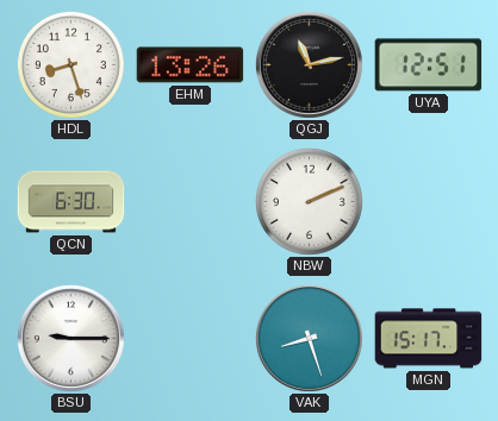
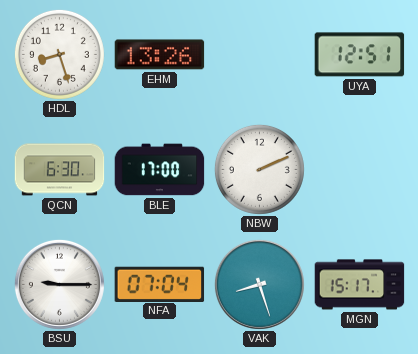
QGJ: 11:13 -> none (309, 64)
BLE: none -> 17:00 (160, 170)
NFA: none -> 07:04 (160, 284)
